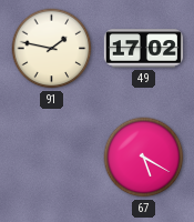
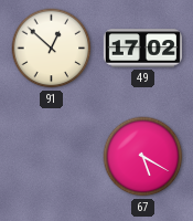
91: 1:47 -> 12:52 (52, 49)
